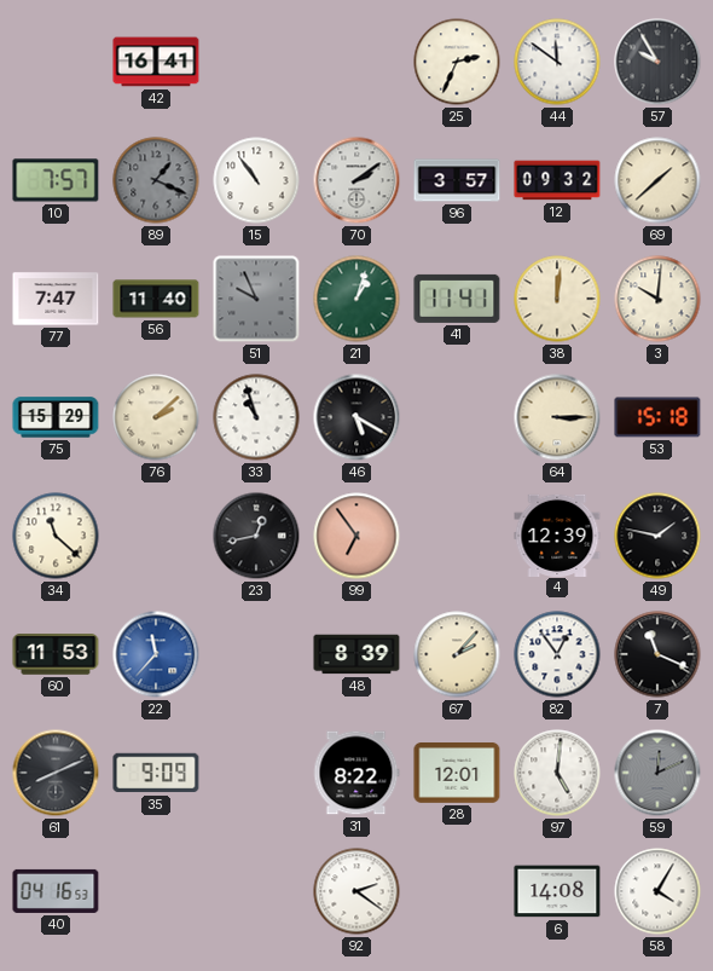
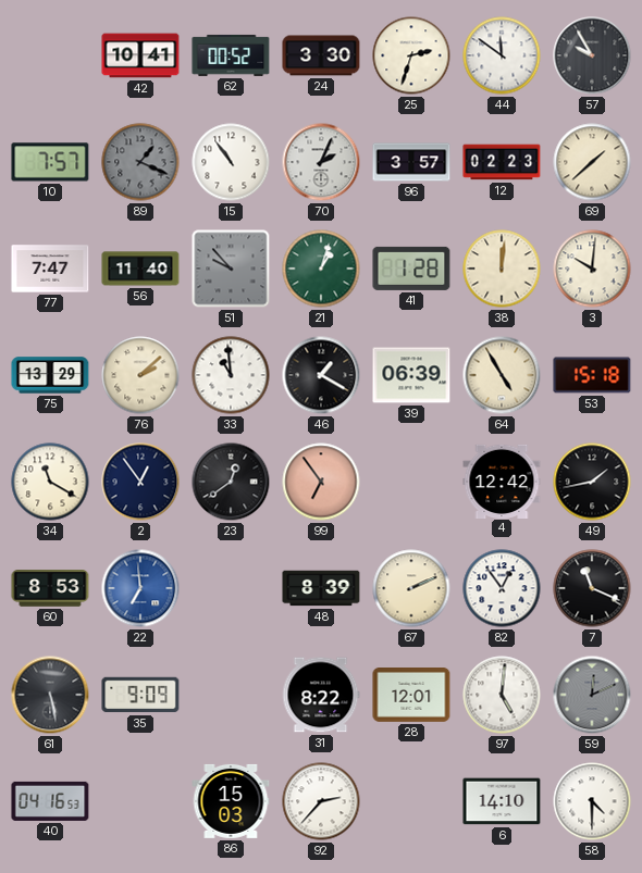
42: 16:41 -> 10:41 (140, 55)
62: none -> 00:52 (231, 55)
24: none -> 3:30 (321, 55)
25: 2:34 -> 2:33 (411, 55)
70: 2:09 -> 2:04 (321, 162)
12: 09:32 -> 02:23 (502, 162)
51: 9:56 -> 9:53 (231, 269)
41: 11:41 -> 1:28 (411, 269)
75: 15:29 -> 13:29 (50, 375)
33: 10:57 -> 10:59 (231, 375)
46: 5:20 -> 1:20 (321, 375)
39: none -> 06:39 (411, 375)
64: 3:15 -> 4:55 (502, 375)
34: 11:22 -> 11:20 (50, 482)
2: none -> 12:54 (140, 482)
23: 12:43 -> 12:39 (231, 482)
4: 12:39 -> 12:42 (502, 481)
49: 1:47 -> 1:43 (592, 482)
60: 11:53 -> 8:53 (50, 588)
22: 11:37 -> 6:59 (140, 588)
67: 2:07 -> 2:11 (411, 588)
61: 8:11 -> 5:28 (50, 695)
86: none -> 15:03 (231, 801)
92: 2:21 -> 2:37 (321, 801)
6: 14:08 -> 14:10 (502, 801)
58: 4:05 -> 4:30 (592, 801)
